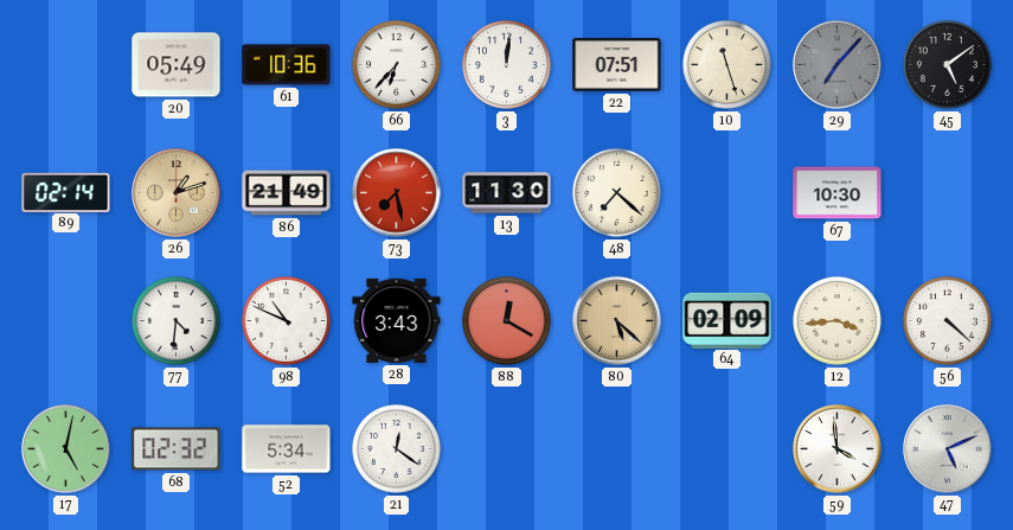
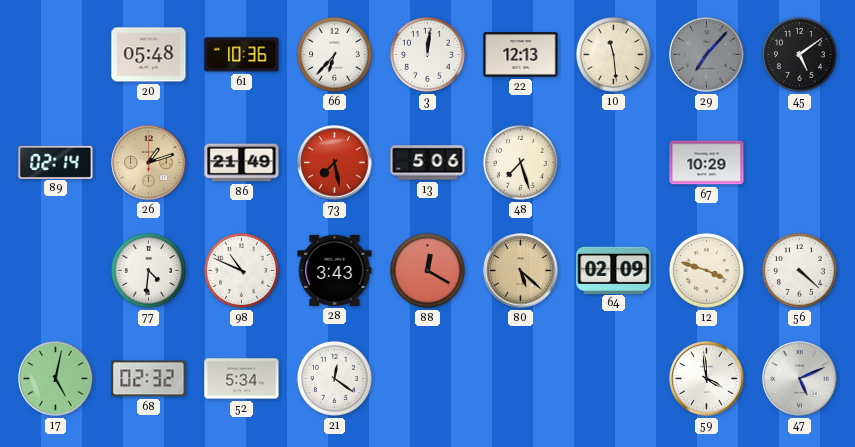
20: 05:49 -> 05:48 (149, 55)
22: 07:51 -> 12:13 (521, 55)
10: 11:27 -> 11:29 (613, 54)
13: 11:30 -> 5:06 (428, 163)
48: 7:22 -> 7:27 (520, 162)
67: 10:30 -> 10:29 (707, 163)
12: 3:44 -> 3:48 (706, 270)
